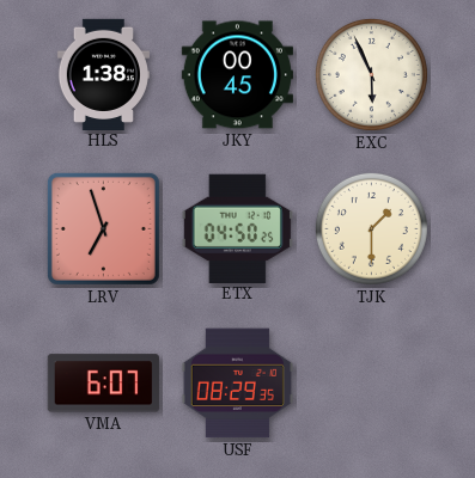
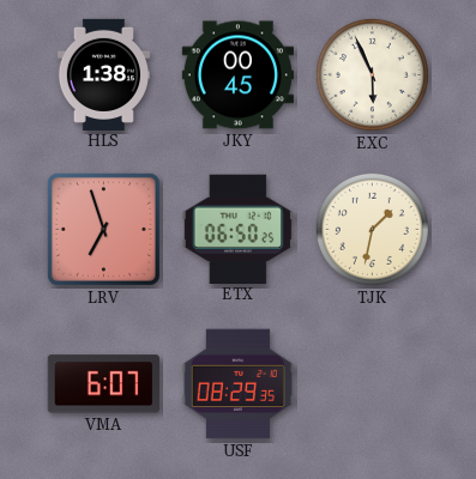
ETX: 04:50 -> 06:50 (237, 229)
TJK: 1:30 -> 1:32 (372, 229)
